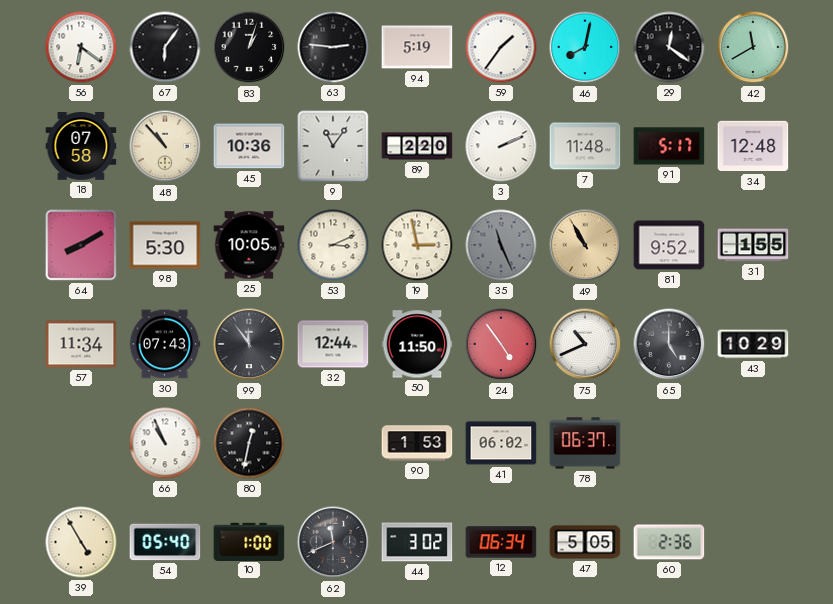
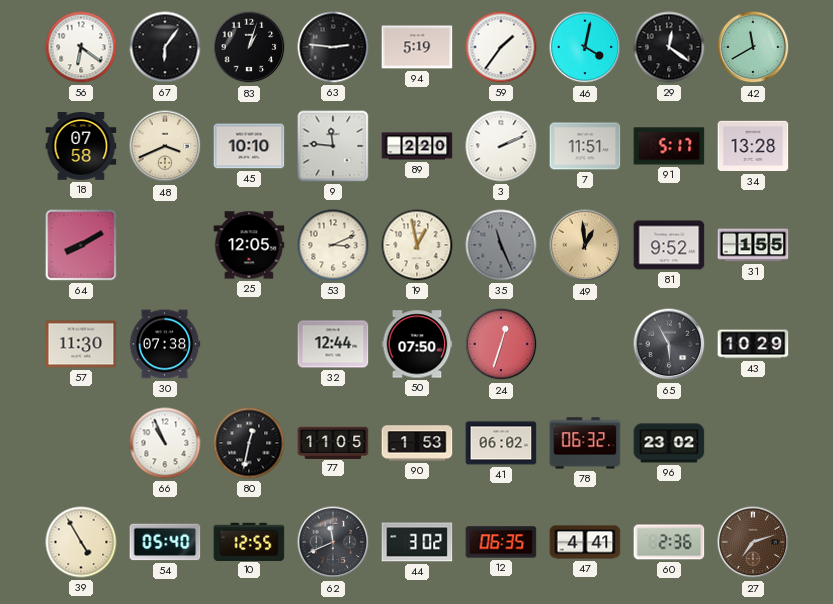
46: 8:02 -> 4:02 (585, 47)
48: 10:53 -> 3:41 (165, 146)
45: 10:36 -> 10:10 (249, 146)
9: 11:06 -> 11:46 (333, 146)
7: 11:48 -> 11:51 (585, 146)
34: 12:48 -> 13:28 (753, 146)
98: 5:30 -> none (165, 245)
25: 10:05 -> 12:05 (249, 245)
19: 2:58 -> 12:58 (417, 245)
49: 10:55 -> 12:59 (585, 245)
57: 11:34 -> 11:30 (81, 344)
30: 07:43 -> 07:38 (165, 344)
99: 11:54 -> none (249, 344)
50: 11:50 -> 07:50 (417, 344)
24: 4:54 -> 12:33 (501, 344)
75: 10:41 -> none (585, 344)
65: 5:00 -> 5:55 (669, 344)
77: none -> 11:05 (333, 442)
78: 06:37 -> 06:32 (585, 443)
96: none -> 23:02 (669, 443)
10: 1:00 -> 12:55 (249, 541)
12: 06:34 -> 06:35 (501, 542)
47: 5:05 -> 4:41 (585, 542)
27: none -> 7:12 (753, 542)
